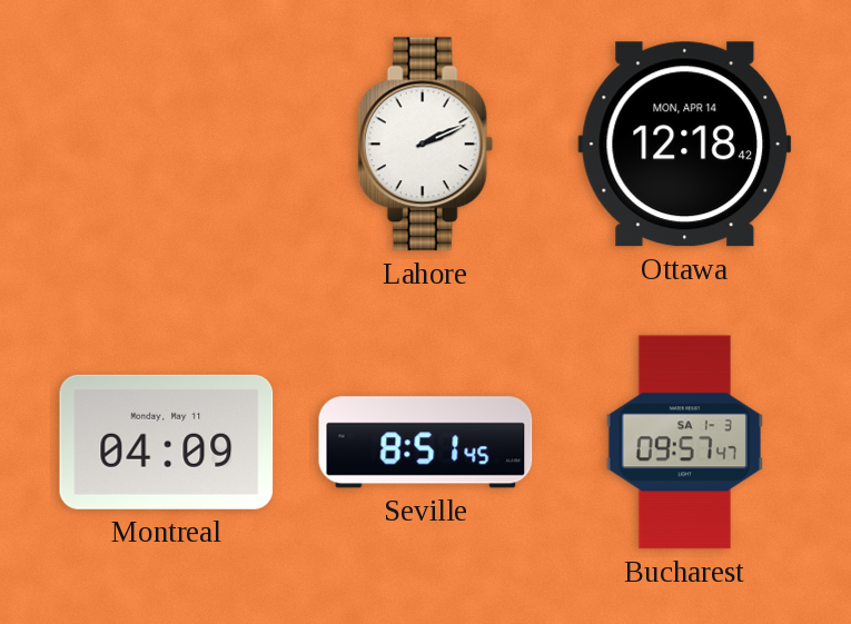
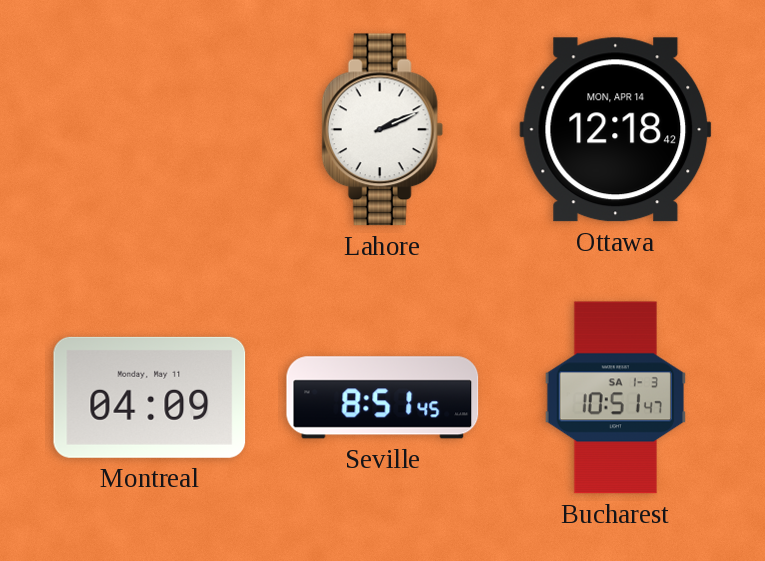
Bucharest: 09:57 -> 10:51 (615, 398)
